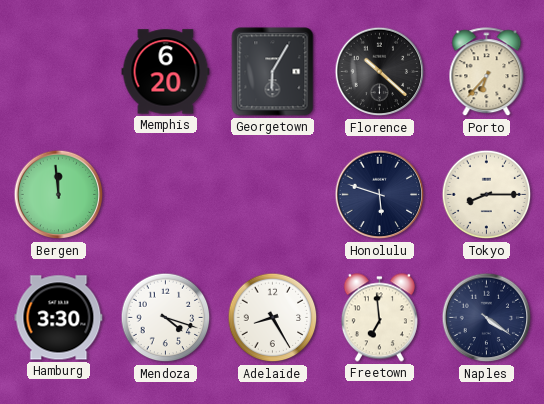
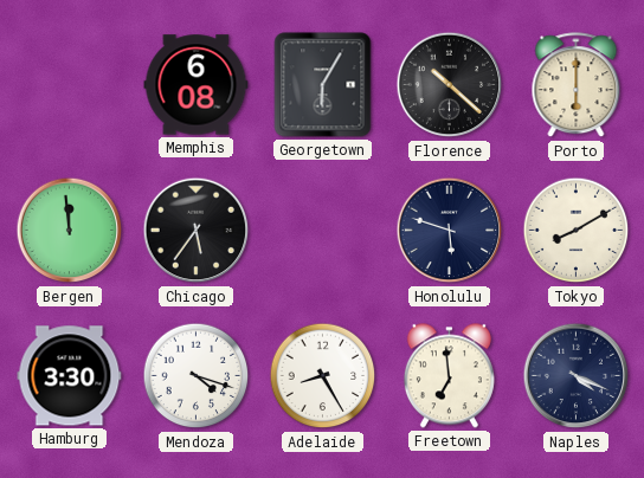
Memphis: 6:20 -> 6:08 (197, 85)
Porto: 6:37 -> 6:00 (577, 85)
Chicago: none -> 5:36 (197, 231)
Tokyo: 8:15 -> 8:10 (577, 231)
Naples: 4:21 -> 4:19 (577, 376)
